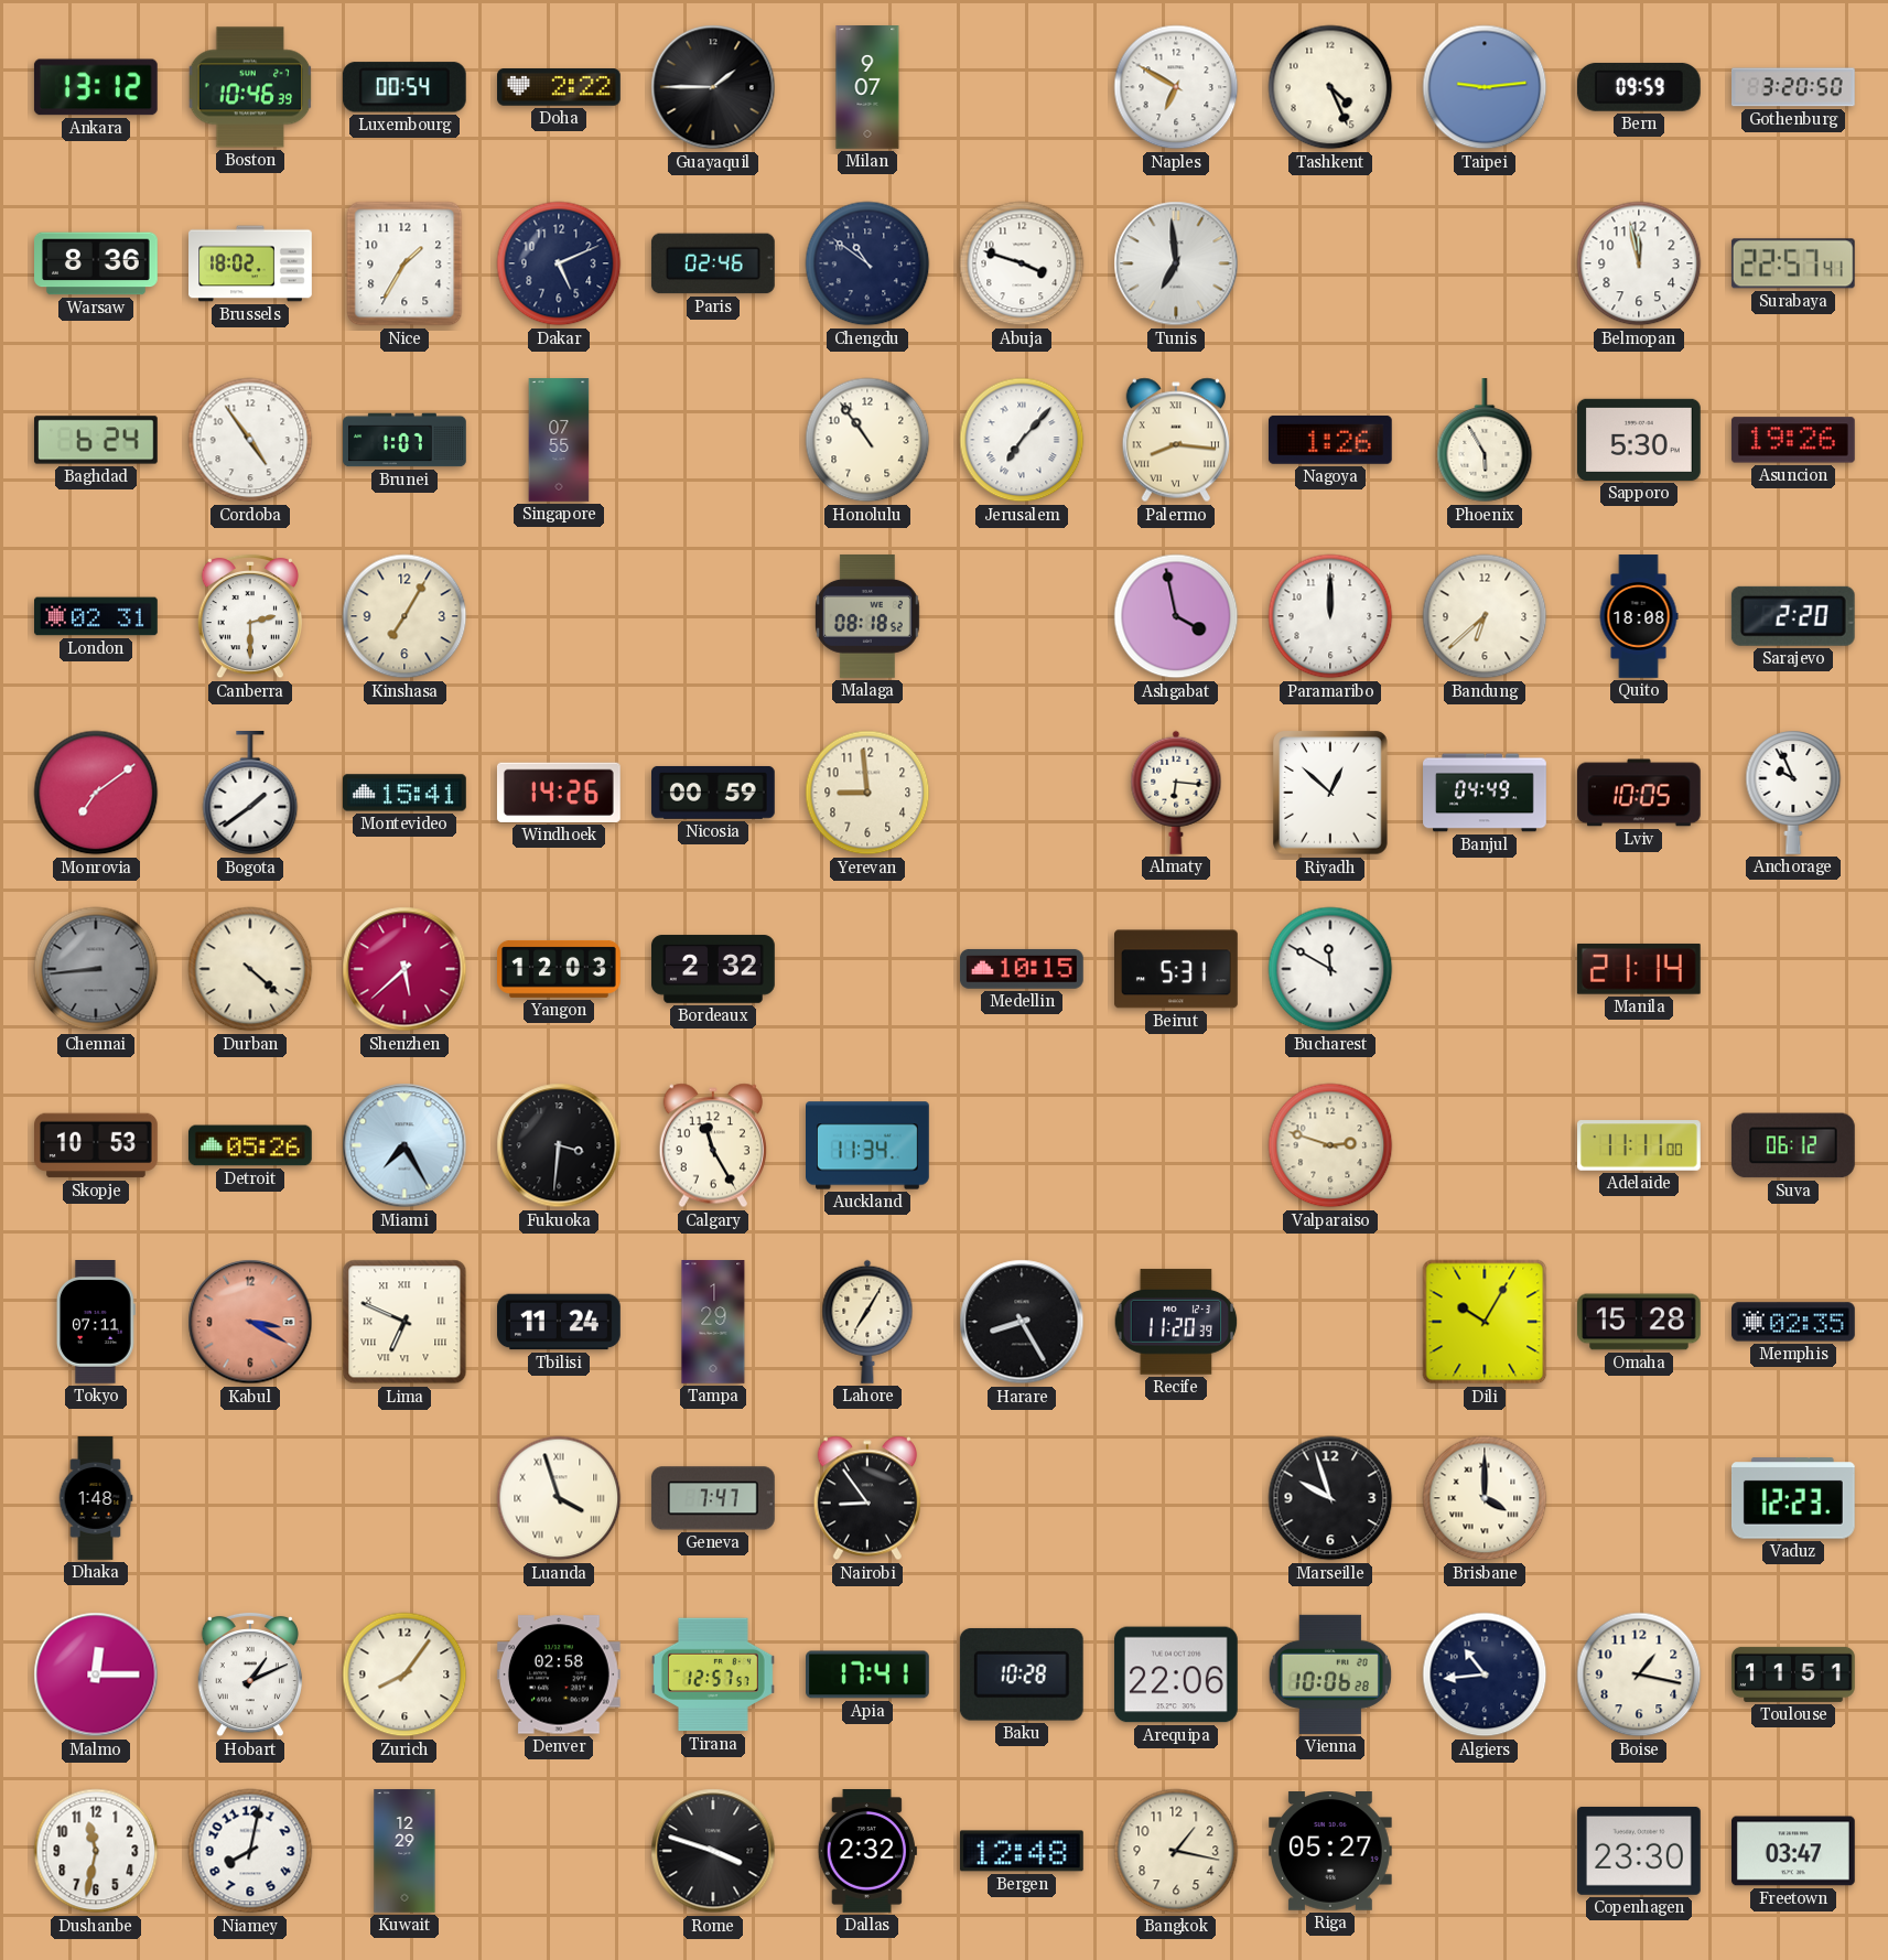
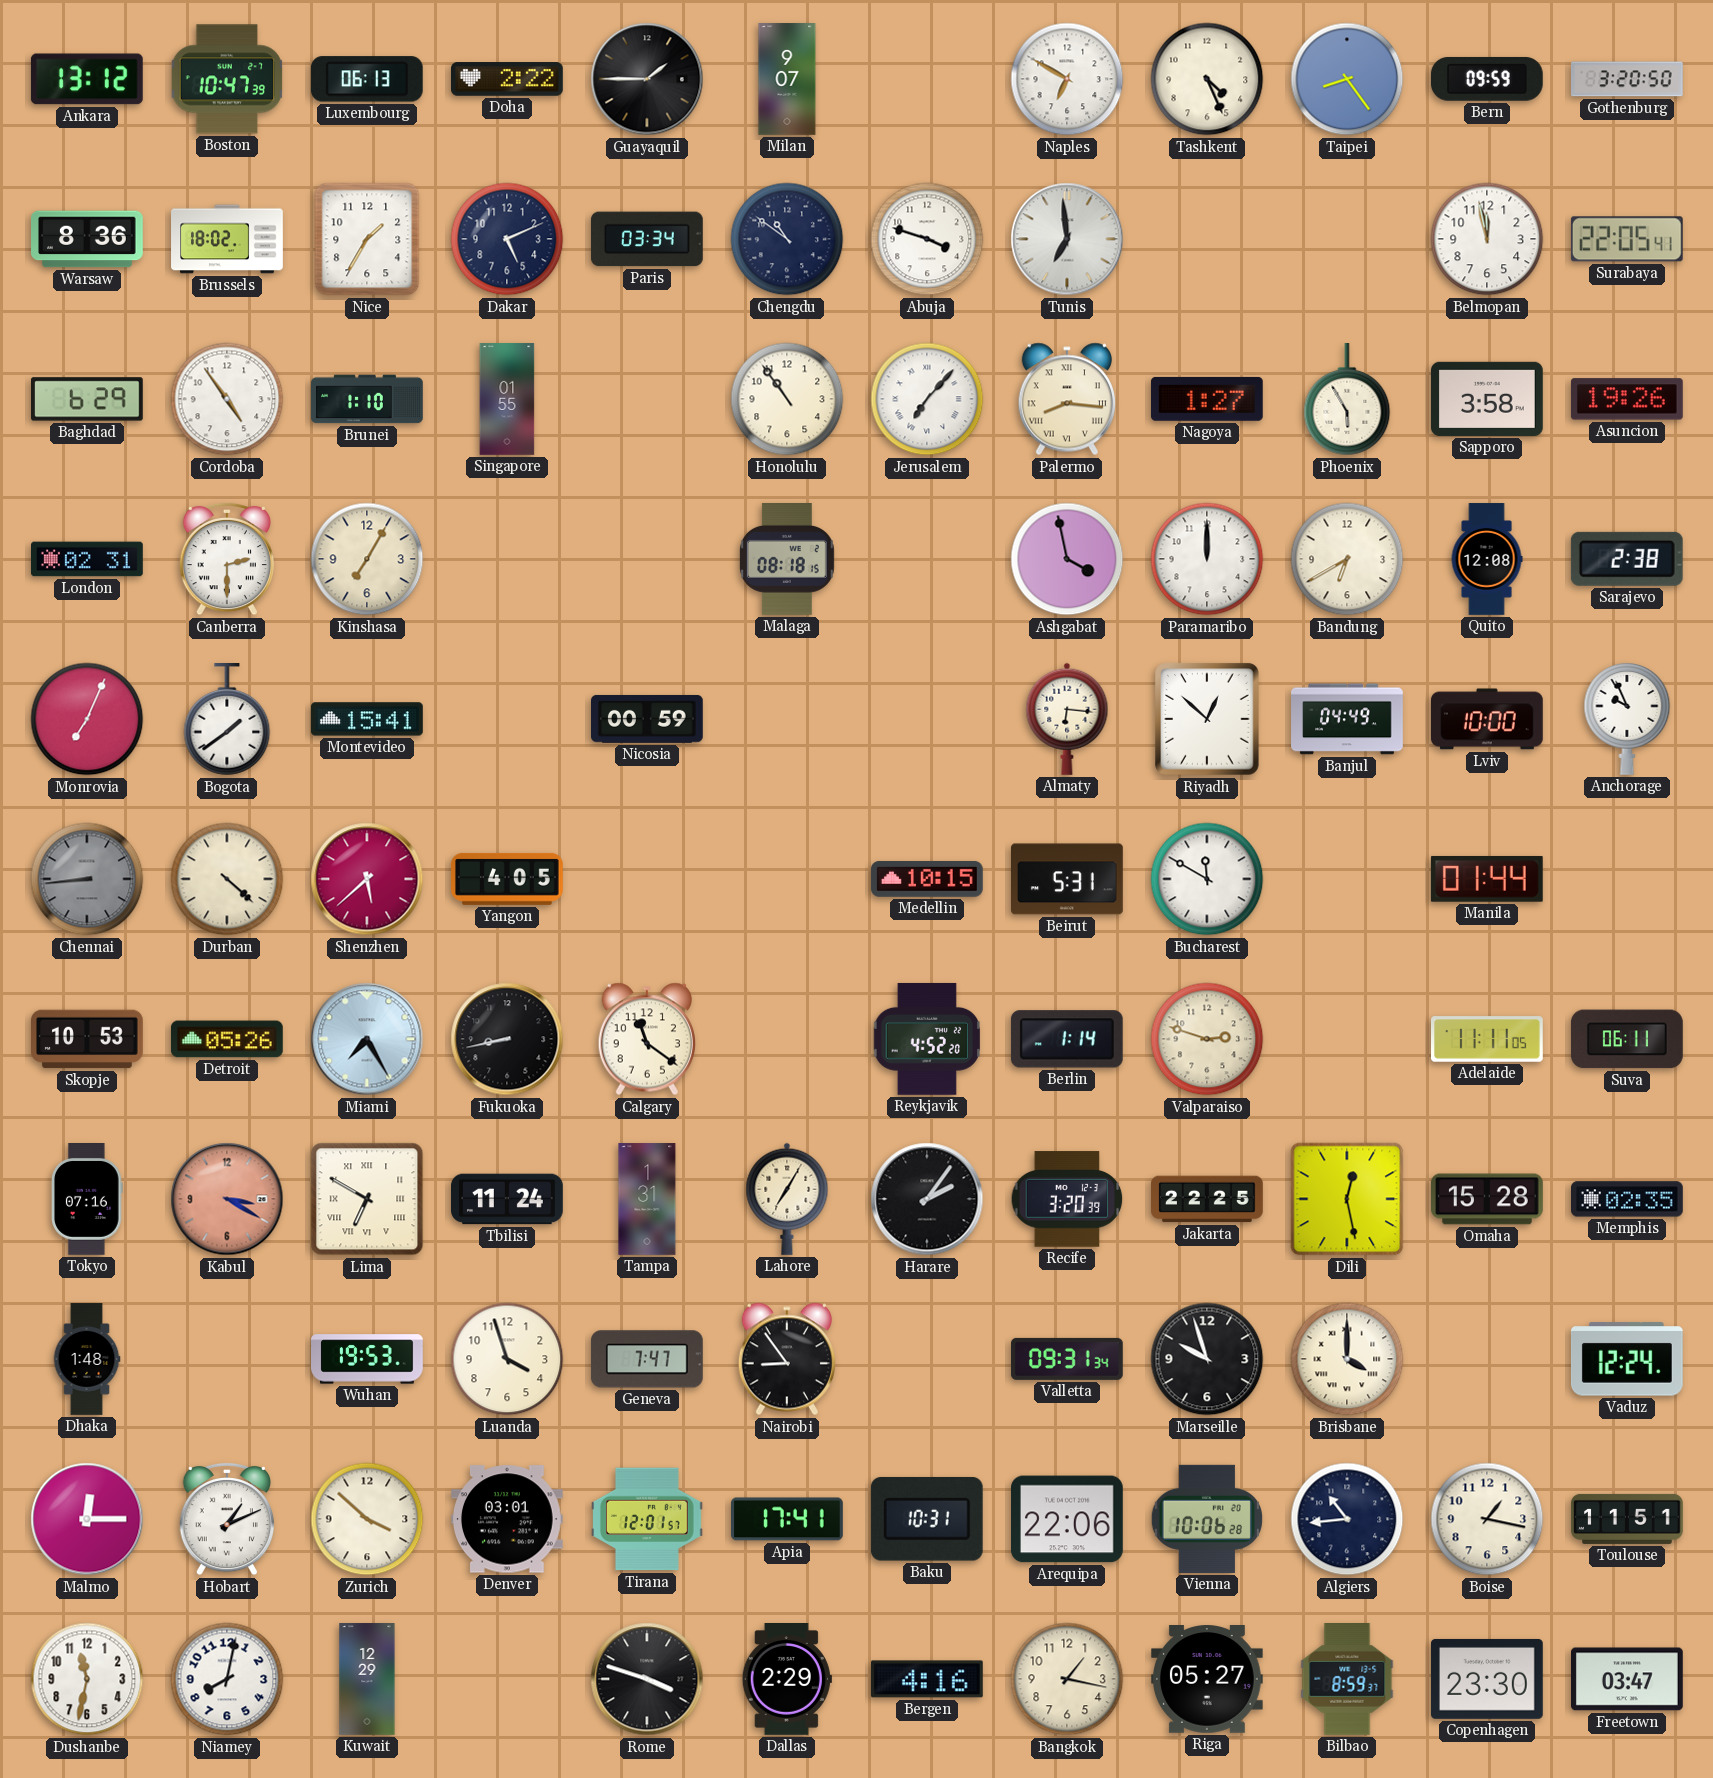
Boston: 10:46 -> 10:47 (227, 79)
Luxembourg: 00:54 -> 06:13 (367, 79)
Taipei: 9:14 -> 8:24 (1347, 79)
Paris: 02:46 -> 03:34 (647, 239)
Surabaya: 22:57 -> 22:05 (1627, 239)
Baghdad: 6:24 -> 6:29 (88, 399)
Brunei: 1:07 -> 1:10 (367, 399)
Singapore: 07:55 -> 01:55 (507, 399)
Nagoya: 1:26 -> 1:27 (1207, 399)
Sapporo: 5:30 -> 3:58 (1488, 399)
Malaga: 08:18:52 -> 08:18:15 (787, 560)
Bandung: 6:38 -> 6:40 (1347, 559)
Quito: 18:08 -> 12:08 (1487, 559)
Sarajevo: 2:20 -> 2:38 (1627, 559)
Monrovia: 7:09 -> 7:04 (87, 719)
Windhoek: 14:26 -> none (559, 793)
Yerevan: 8:59 -> none (867, 793)
Lviv: 10:05 -> 10:00 (1488, 719)
Yangon: 12:03 -> 4:05 (508, 879)
Bordeaux: 2:32 -> none (714, 969)
Manila: 21:14 -> 01:44 (1487, 879)
Fukuoka: 3:31 -> 8:43 (507, 1039)
Calgary: 11:25 -> 11:21 (647, 1039)
Auckland: 11:34 -> none (869, 1145)
Reykjavik: none -> 4:52 (927, 1039)
Berlin: none -> 1:14 (1067, 1039)
Adelaide: 11:11:00 -> 11:11:05 (1488, 1039)
Suva: 06:12 -> 06:11 (1627, 1039)
Tokyo: 07:11 -> 07:16 (87, 1200)
Lima: 6:49 -> 6:50 (367, 1199)
Tampa: 1:29 -> 1:31 (647, 1199)
Harare: 8:25 -> 2:06 (927, 1199)
Recife: 11:20 -> 3:20 (1067, 1199)
Jakarta: none -> 22:25 (1208, 1199)
Dili: 10:05 -> 12:28 (1347, 1199)
Wuhan: none -> 19:53 (368, 1359)
Luanda numerals: Roman -> Arabic (507, 1359)
Valletta: none -> 09:31 (1068, 1359)
Vaduz: 12:23 -> 12:24 (1627, 1359)
Zurich: 8:06 -> 3:52 (367, 1519)
Denver: 02:58 -> 03:01 (507, 1519)
Tirana: 12:57 -> 12:01 (648, 1519)
Baku: 10:28 -> 10:31 (927, 1519)
Dallas: 2:32 -> 2:29 (787, 1680)
Bergen: 12:48 -> 4:16 (927, 1679)
Bilbao: none -> 8:59 (1347, 1680)
